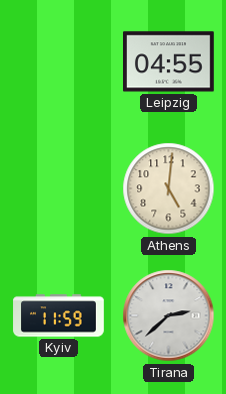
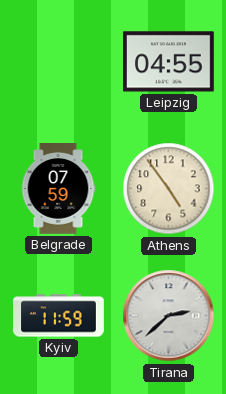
Belgrade: none -> 07:59 (58, 189)
Athens: 5:01 -> 4:54 (169, 189)
